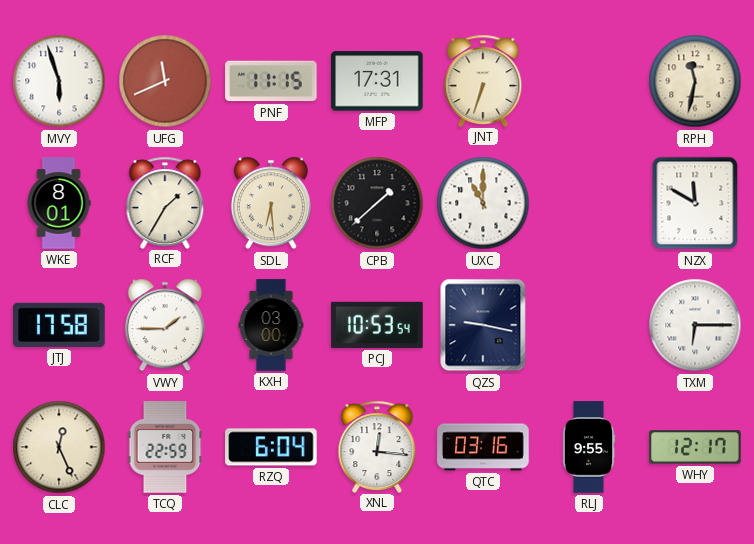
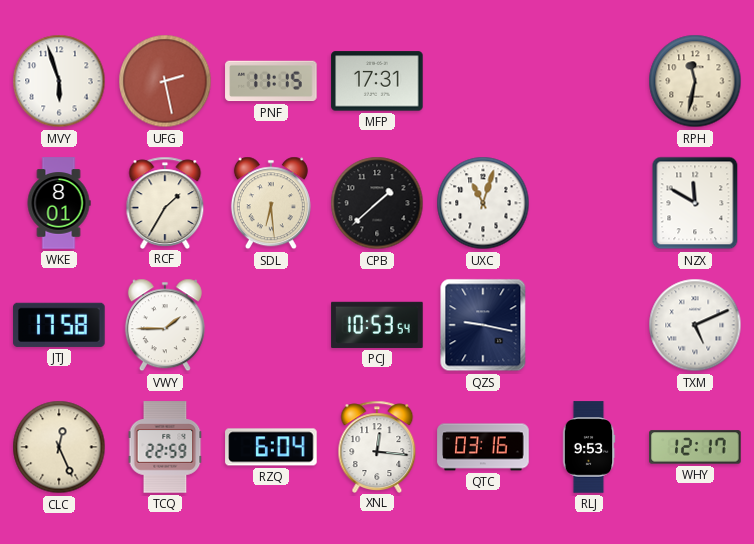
UFG: 11:41 -> 2:28 (165, 81)
JNT: 6:33 -> none (483, 80)
UXC: 11:00 -> 11:03 (483, 203)
KXH: 03:00 -> none (271, 325)
TXM: 6:15 -> 5:11 (695, 325)
RLJ: 9:55 -> 9:53 (589, 447)
